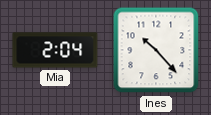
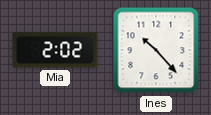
Mia: 2:04 -> 2:02 (55, 50)
